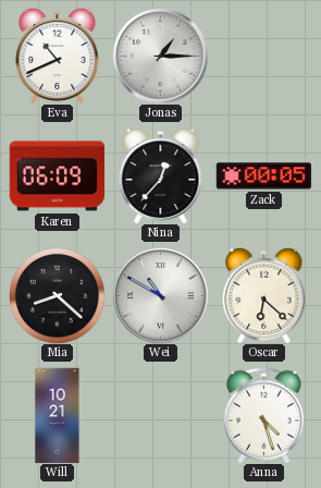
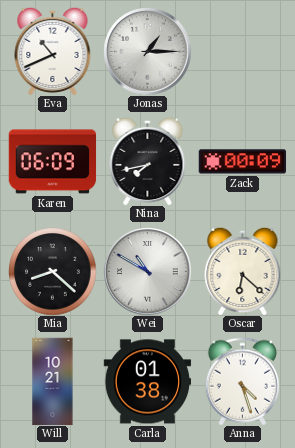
Nina: 12:37 -> 7:43 (148, 161)
Zack: 00:05 -> 00:09 (242, 162)
Carla: none -> 01:38 (147, 382)
